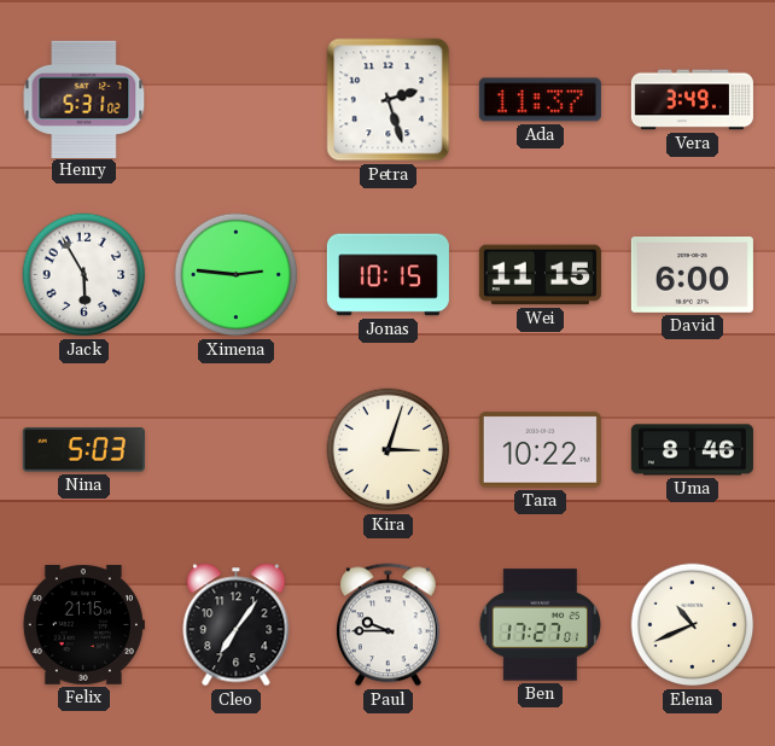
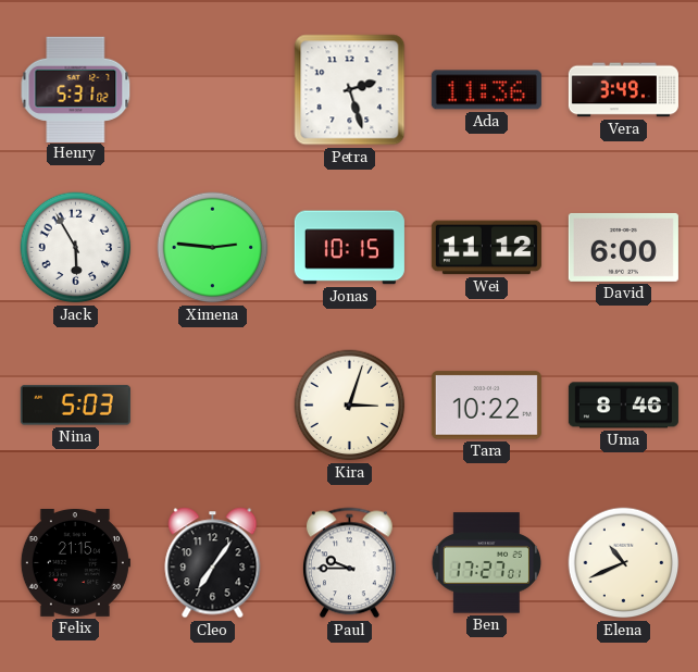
Ada: 11:37 -> 11:36 (486, 90)
Wei: 11:15 -> 11:12 (486, 248)
